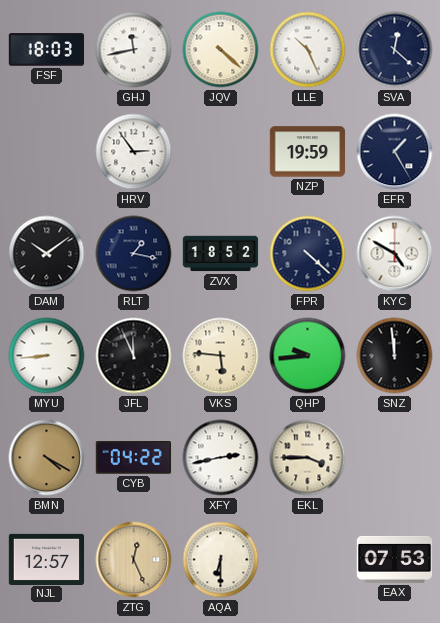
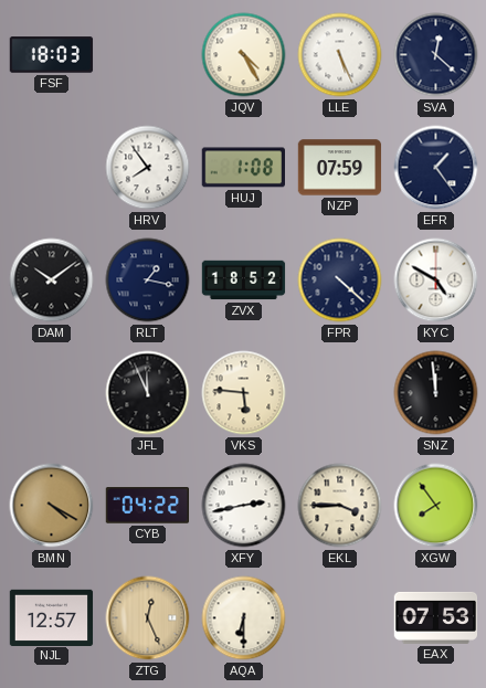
GHJ: 11:43 -> none (134, 50)
JQV: 4:22 -> 4:25 (244, 55)
LLE: 10:26 -> 5:26 (340, 55)
HRV: 2:54 -> 7:54 (148, 168)
HUJ: none -> 1:08 (243, 168)
NZP: 19:59 -> 07:59 (340, 168)
EFR: 1:25 -> 1:24 (436, 168)
MYU: 8:44 -> none (47, 356)
QHP: 9:44 -> none (308, 356)
XGW: none -> 7:54 (436, 506)
